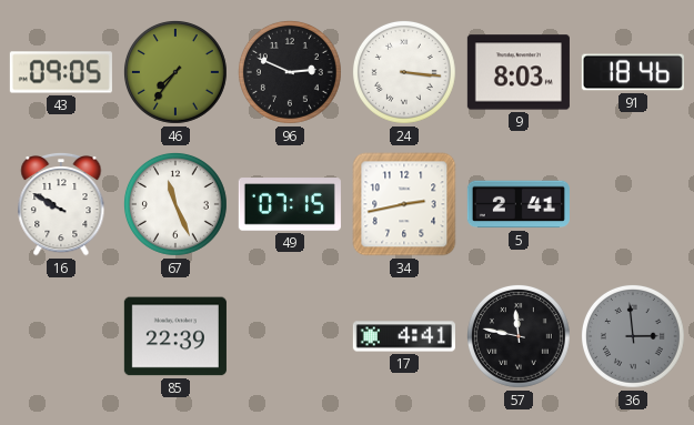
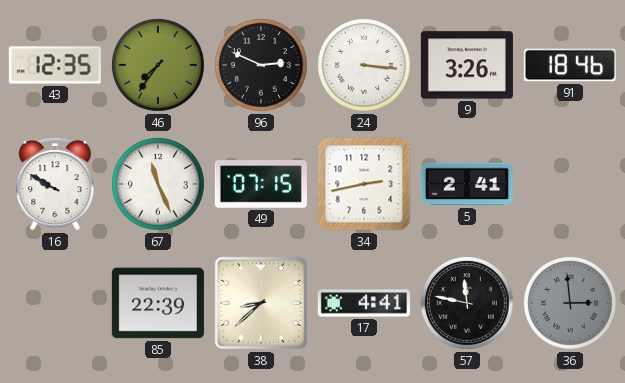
43: 09:05 -> 12:35 (55, 65)
9: 8:03 -> 3:26 (467, 65)
38: none -> 8:38 (261, 303)
